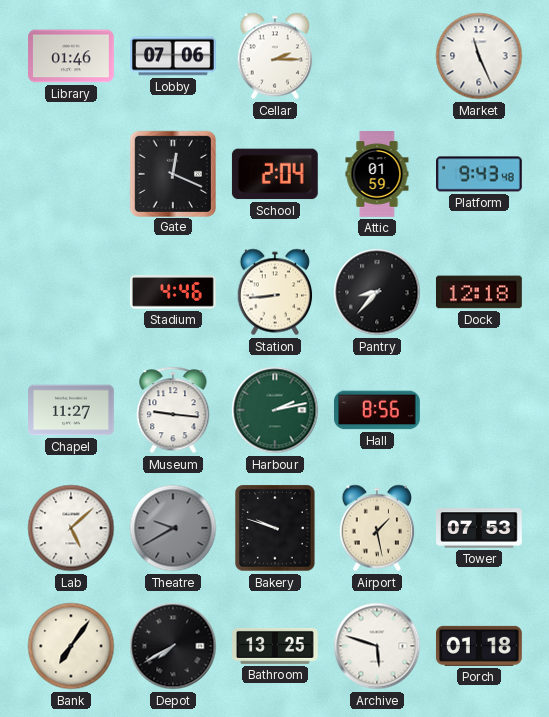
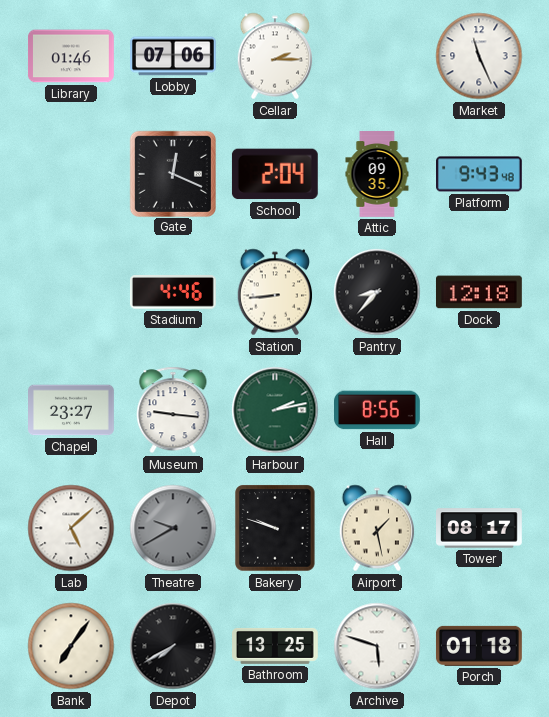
Attic: 01:59 -> 09:35 (377, 175)
Chapel: 11:27 -> 23:27 (72, 410)
Tower: 07:53 -> 08:17 (480, 528)
